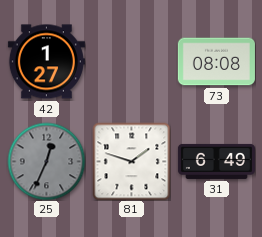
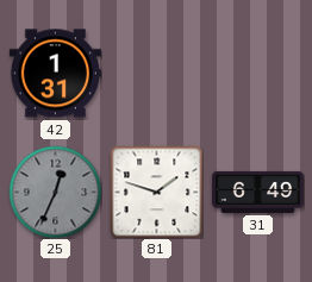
42: 1:27 -> 1:31 (55, 74)
73: 08:08 -> none (216, 62)
